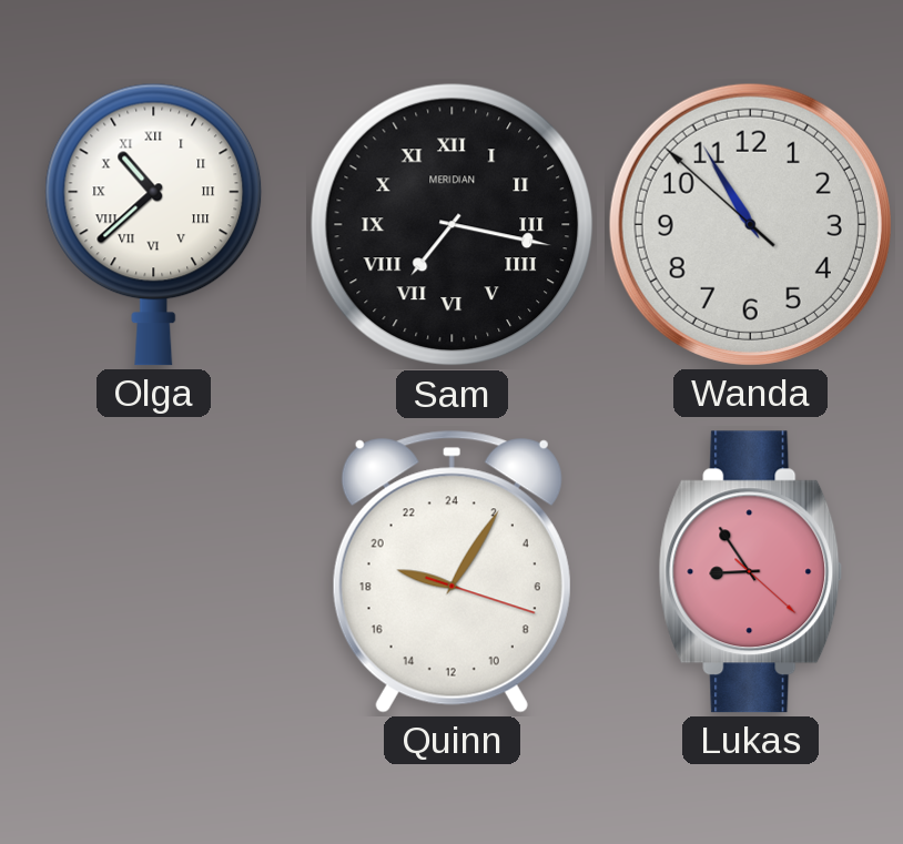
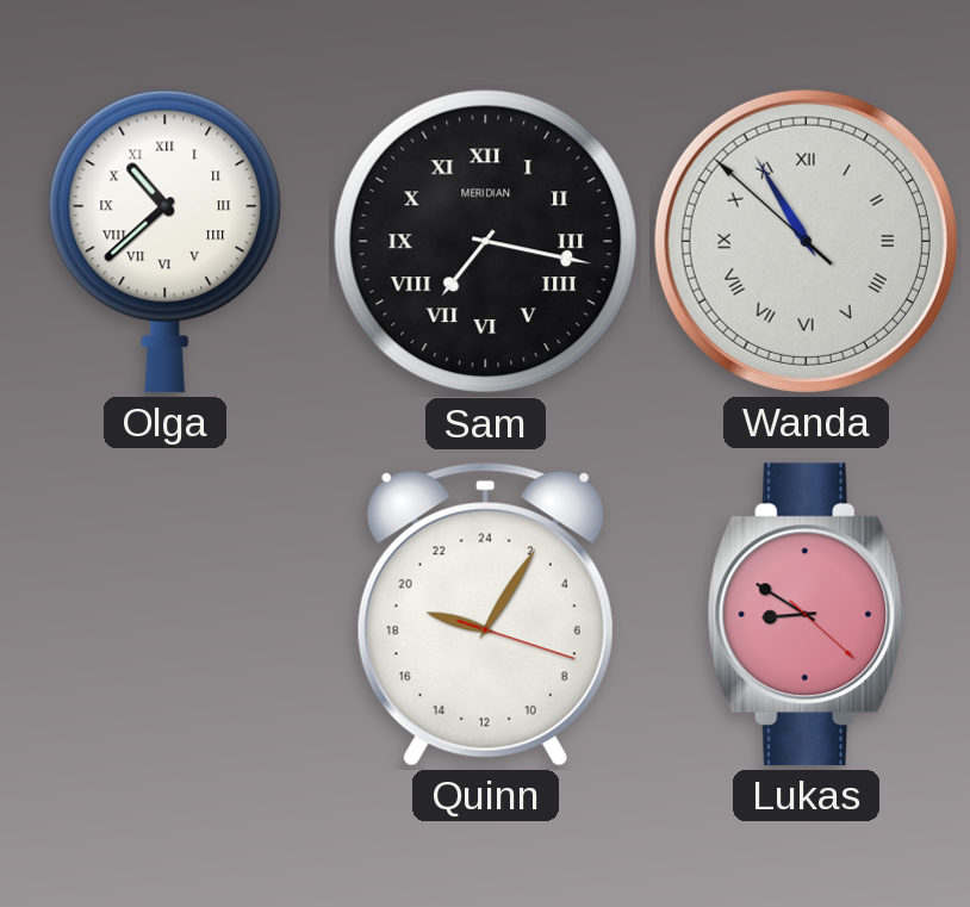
Wanda numerals: Arabic -> Roman (806, 241)
Lukas: 8:54 -> 8:50 (807, 615)
